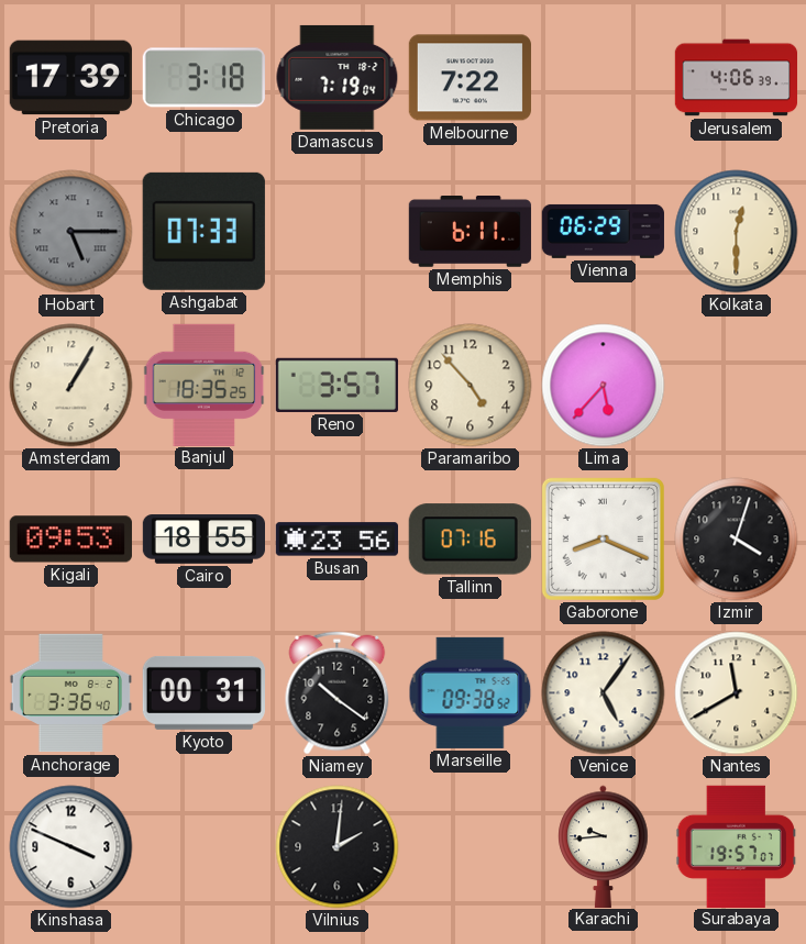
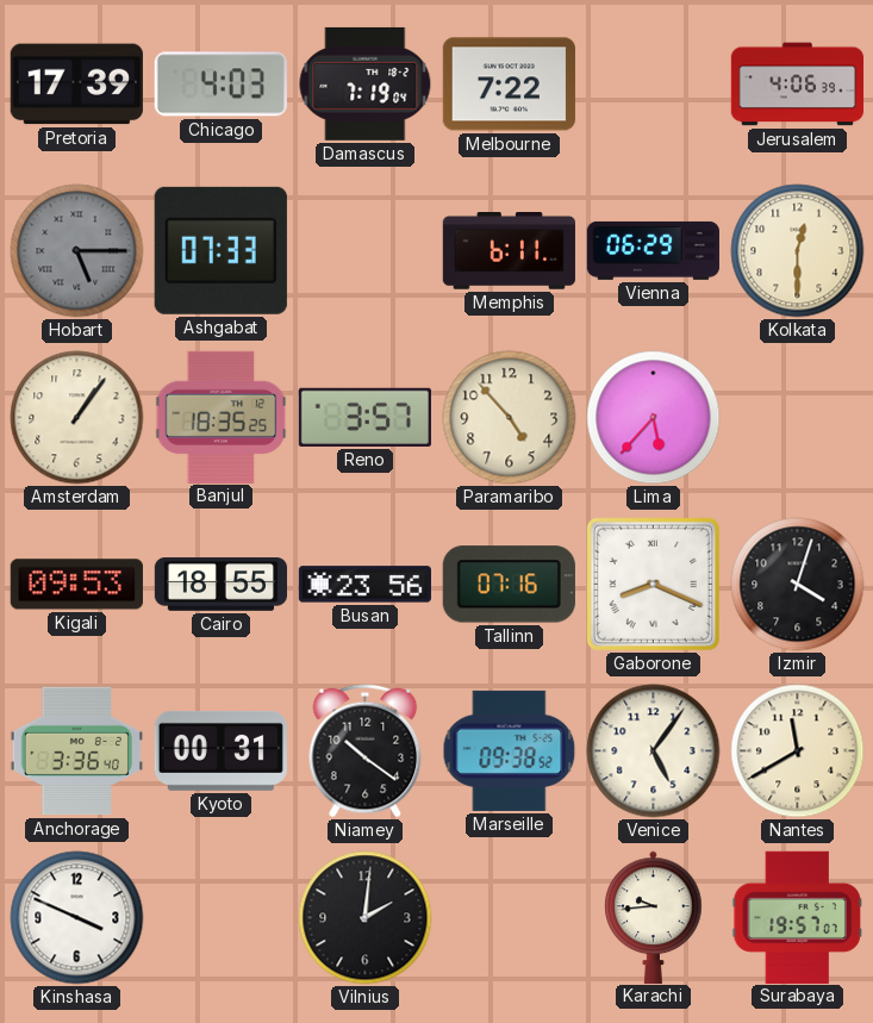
Chicago: 3:18 -> 4:03 (220, 85)
Amsterdam: 1:05 -> 1:06 (77, 418)
